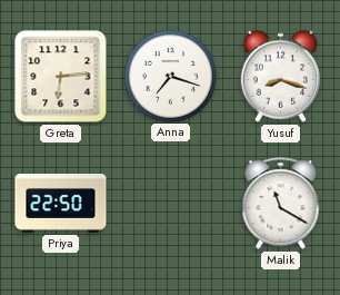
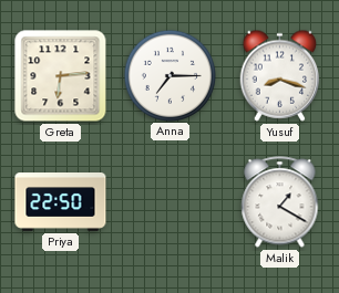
Anna: 7:18 -> 7:15 (169, 75)
Malik: 11:20 -> 1:20 (280, 202)
